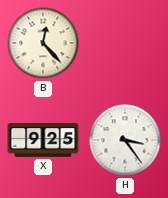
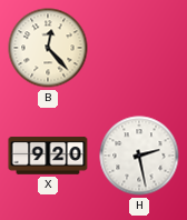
X: 9:25 -> 9:20 (48, 156)
H: 3:24 -> 2:28 (139, 156)
